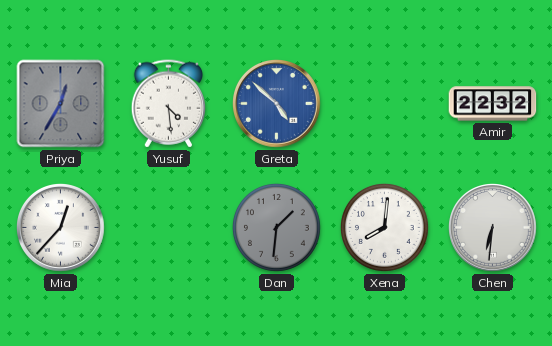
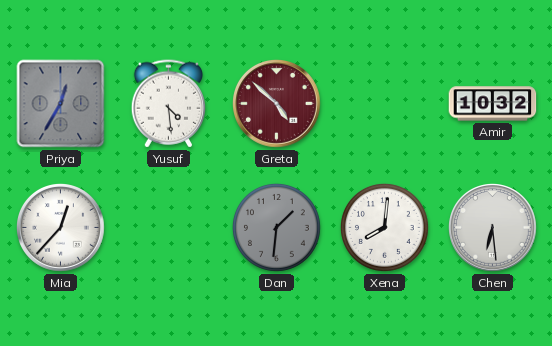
Greta dial: blue -> burgundy (277, 104)
Amir: 22:32 -> 10:32 (493, 104)
Chen: 6:31 -> 6:29 (493, 228)
